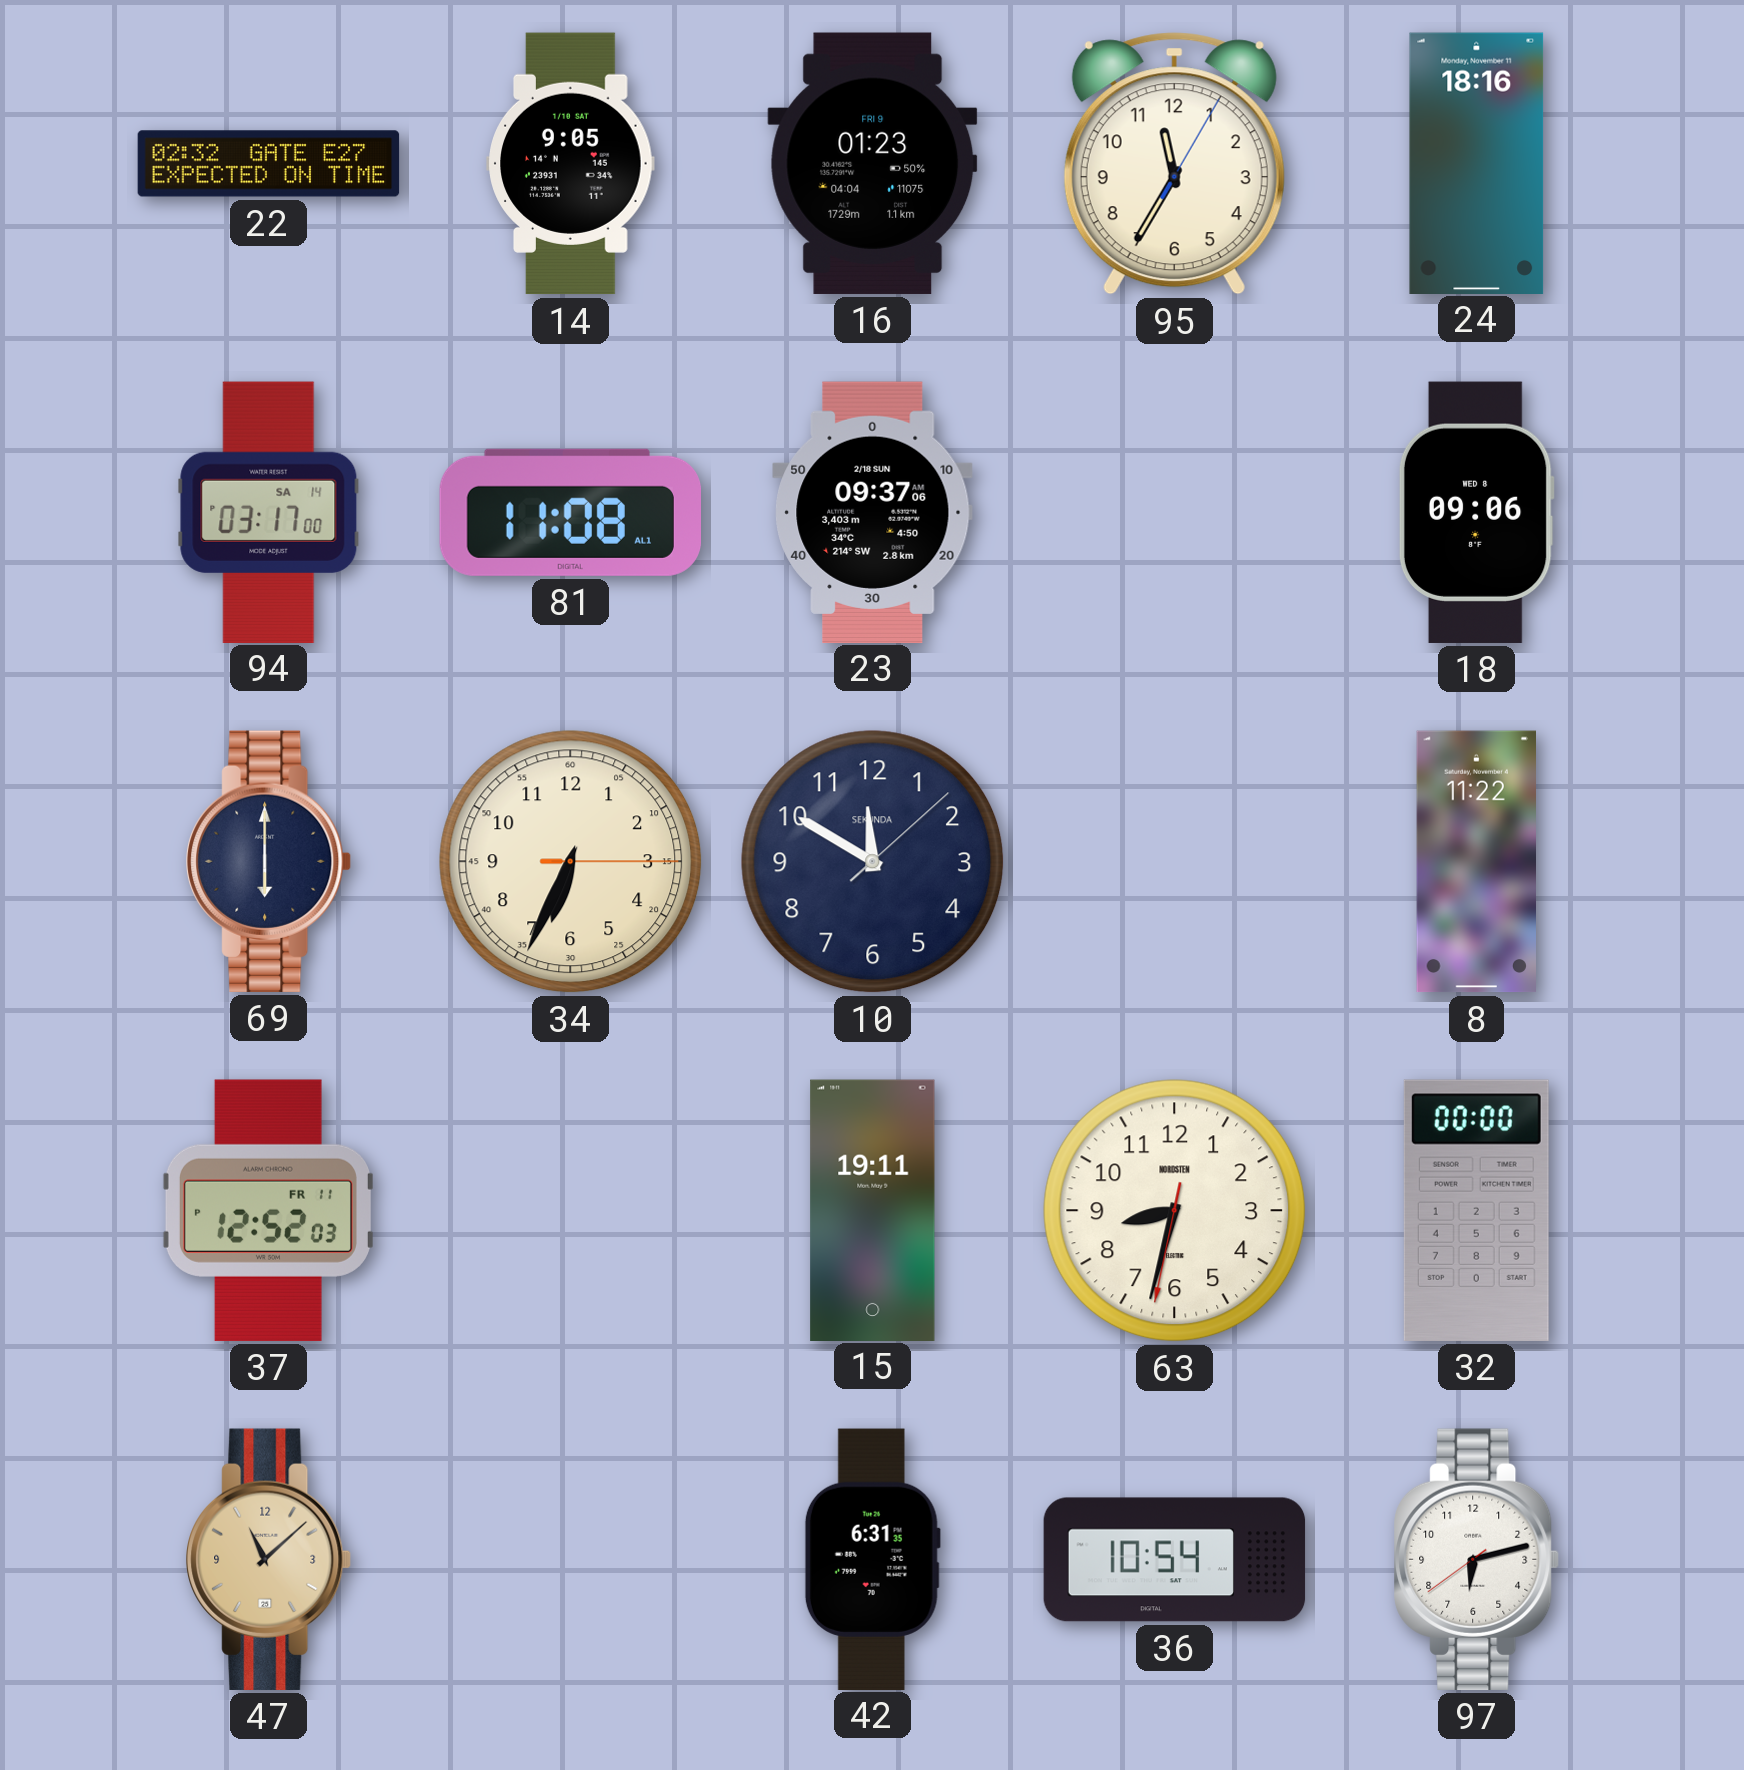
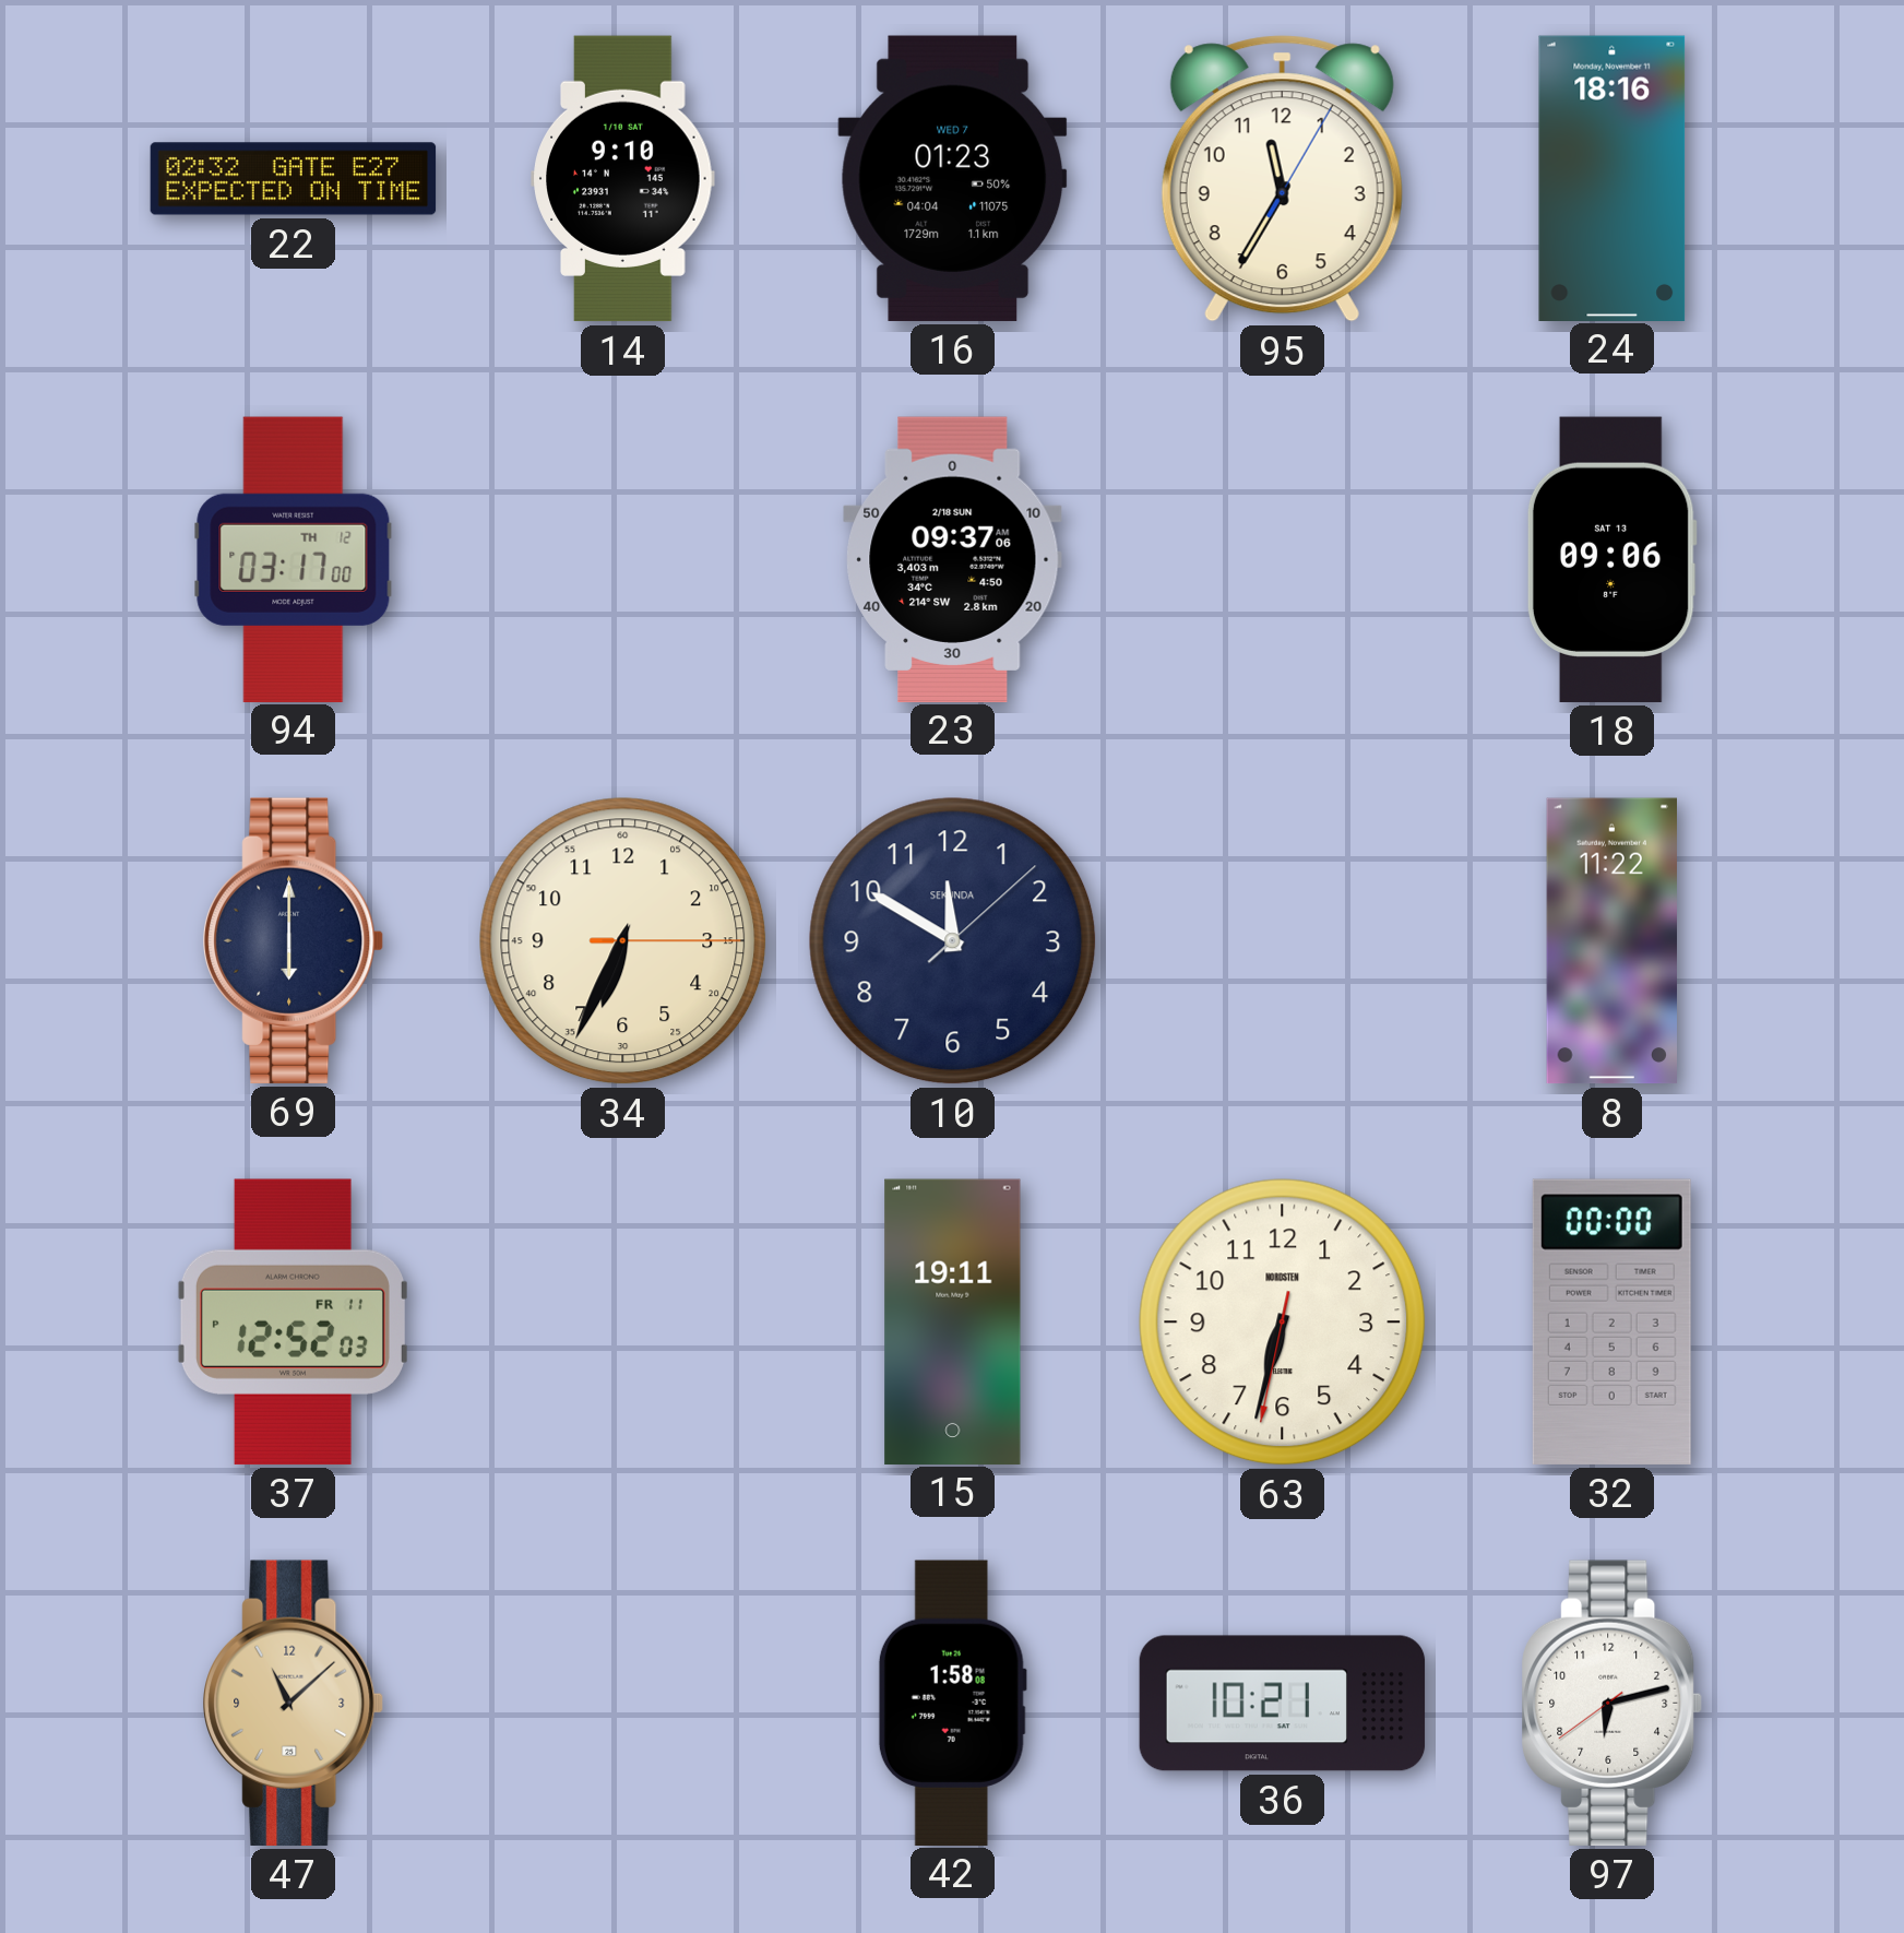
14: 9:05 -> 9:10 (623, 179)
16 date: FRI 9 -> WED 7 (953, 178)
94 date: SA 14 -> TH 12 (294, 559)
81: 11:08 -> none (570, 512)
18 date: WED 8 -> SAT 13 (1611, 559)
63: 8:32 -> 6:32 (1283, 1323)
42: 6:31 -> 1:58 (952, 1703)
36: 10:54 -> 10:21 (1283, 1704)
